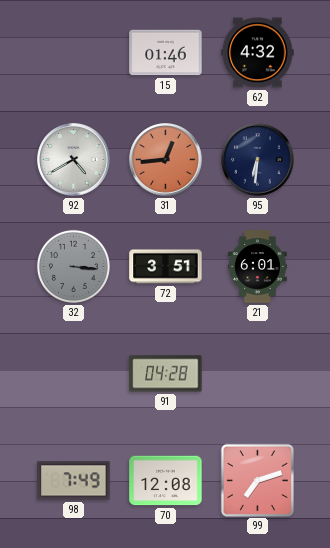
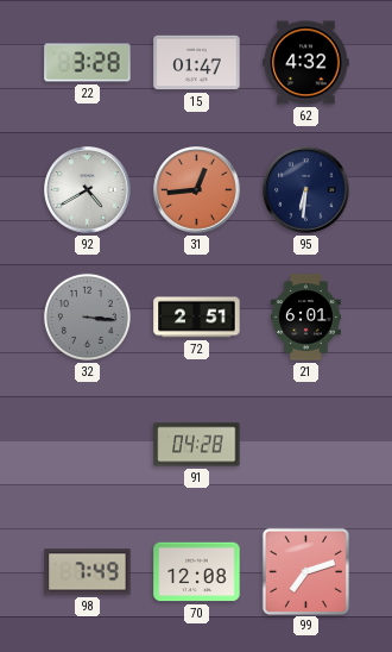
22: none -> 3:28 (88, 63)
15: 01:46 -> 01:47 (197, 63)
72: 3:51 -> 2:51 (197, 318)
